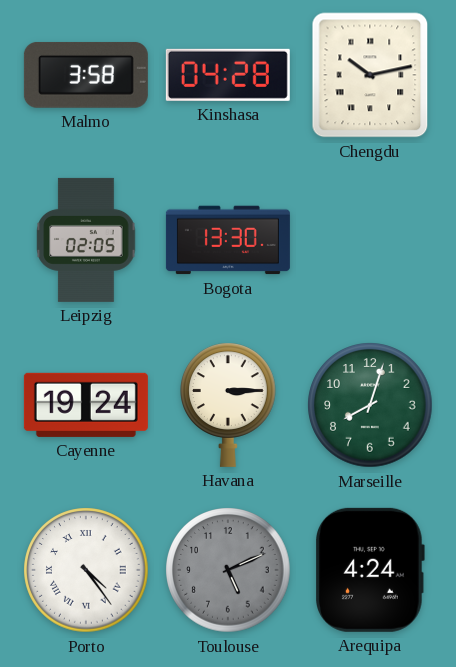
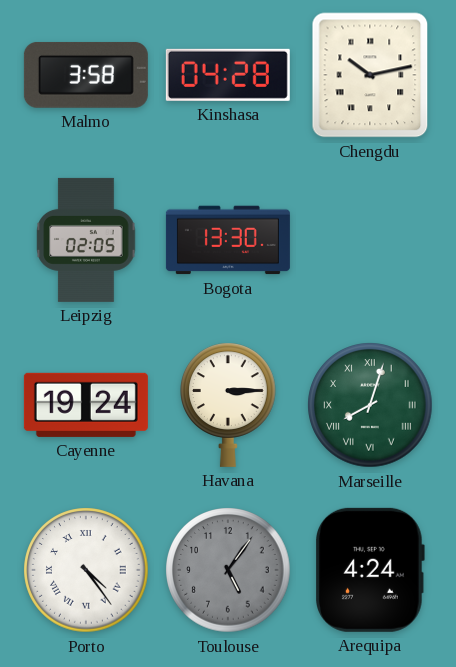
Marseille numerals: Arabic -> Roman (370, 405)
Toulouse: 5:11 -> 5:06 (228, 570)
